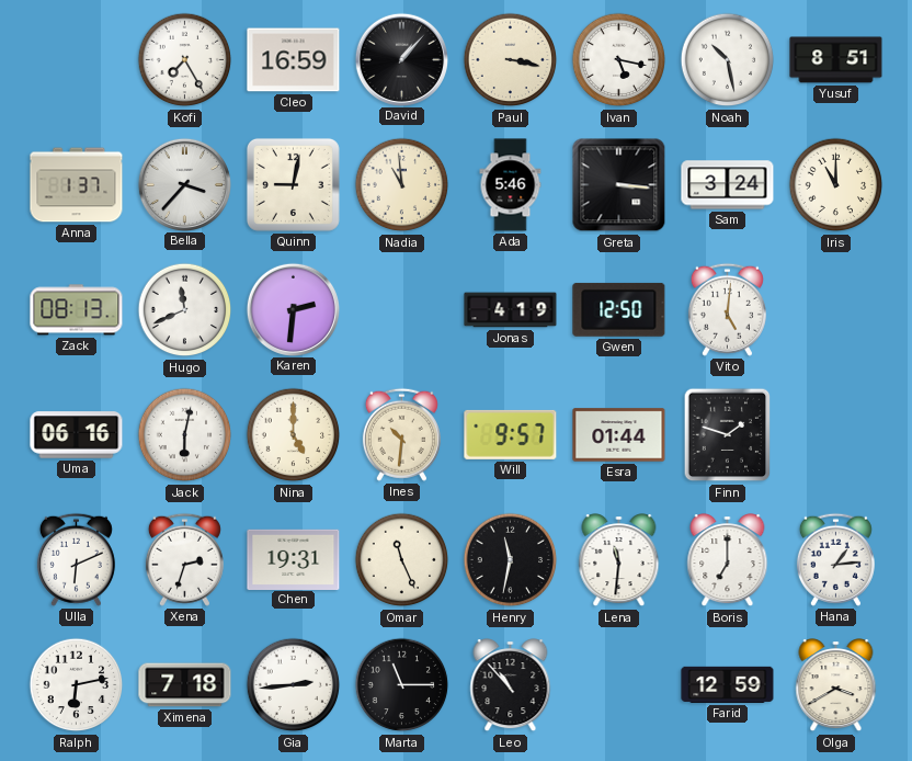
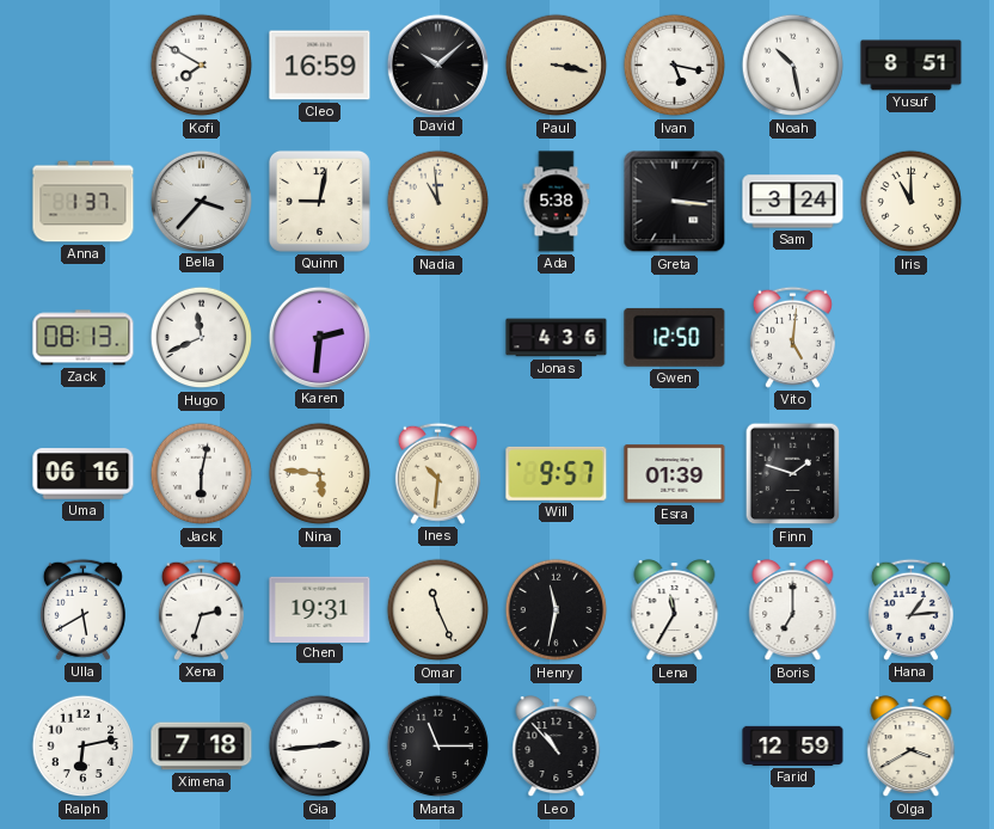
Kofi: 7:25 -> 7:50 (202, 66)
David: 1:07 -> 10:08 (437, 65)
Ada: 5:46 -> 5:38 (557, 202)
Jonas: 4:19 -> 4:36 (557, 338)
Nina: 5:00 -> 5:46 (320, 474)
Esra: 01:44 -> 01:39 (675, 474)
Ulla: 6:11 -> 5:40 (82, 609)
Lena: 11:31 -> 11:35 (675, 610)
